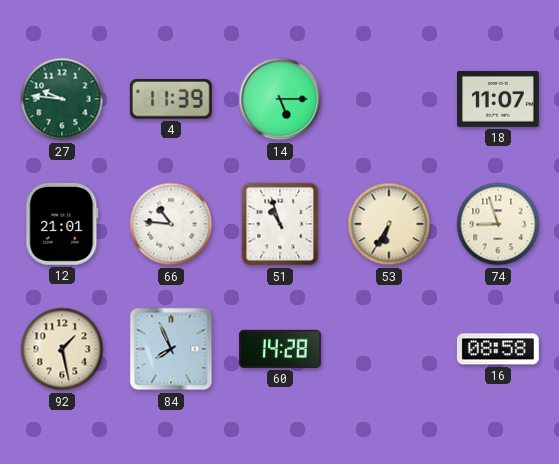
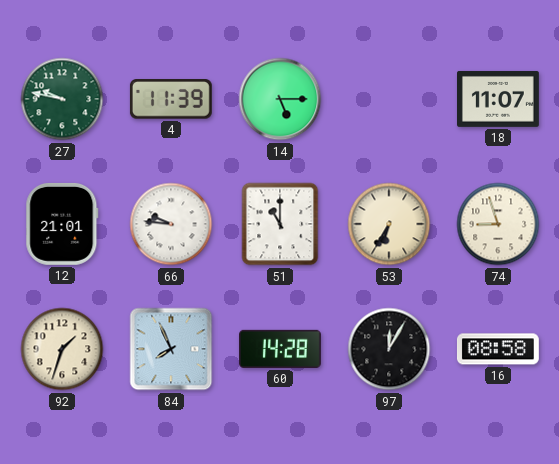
27: 9:46 -> 9:47 (62, 99)
66: 10:46 -> 9:46 (171, 224)
51: 10:57 -> 11:00 (280, 224)
92: 1:28 -> 1:33 (62, 349)
97: none -> 12:05 (389, 349)
